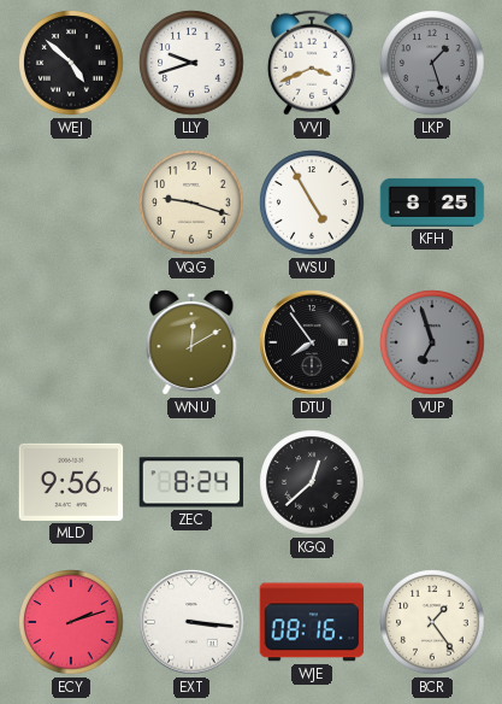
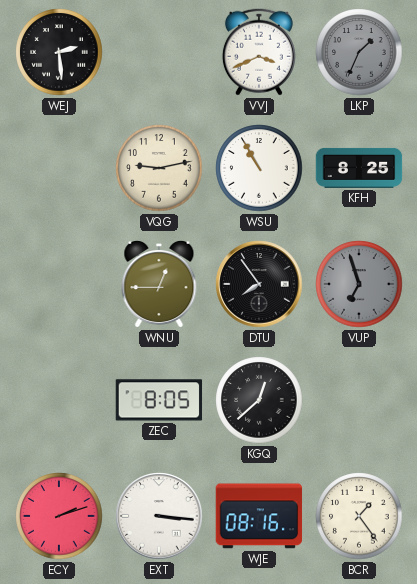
WEJ: 4:52 -> 2:29 (59, 52)
LLY: 9:42 -> none (191, 63)
LKP: 1:27 -> 1:34 (359, 52)
VQG: 9:18 -> 9:13 (159, 168)
WSU: 4:55 -> 10:55 (259, 168)
WNU: 12:10 -> 12:45 (159, 284)
MLD: 9:56 -> none (71, 482)
ZEC: 8:24 -> 8:05 (159, 400)
